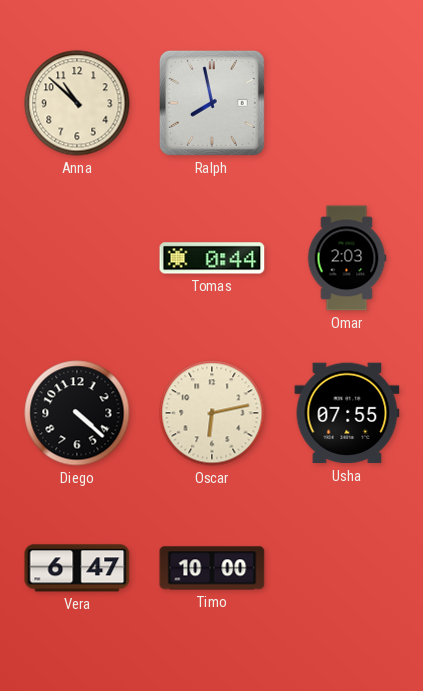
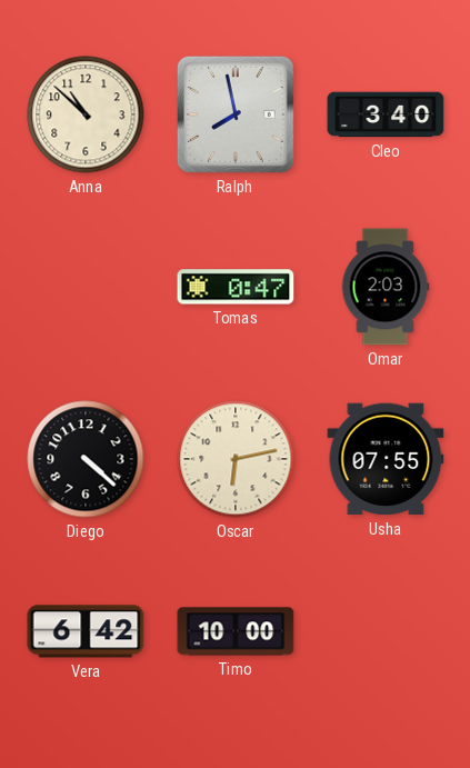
Cleo: none -> 3:40 (386, 114)
Tomas: 0:44 -> 0:47 (236, 287)
Vera: 6:47 -> 6:42 (86, 631)
